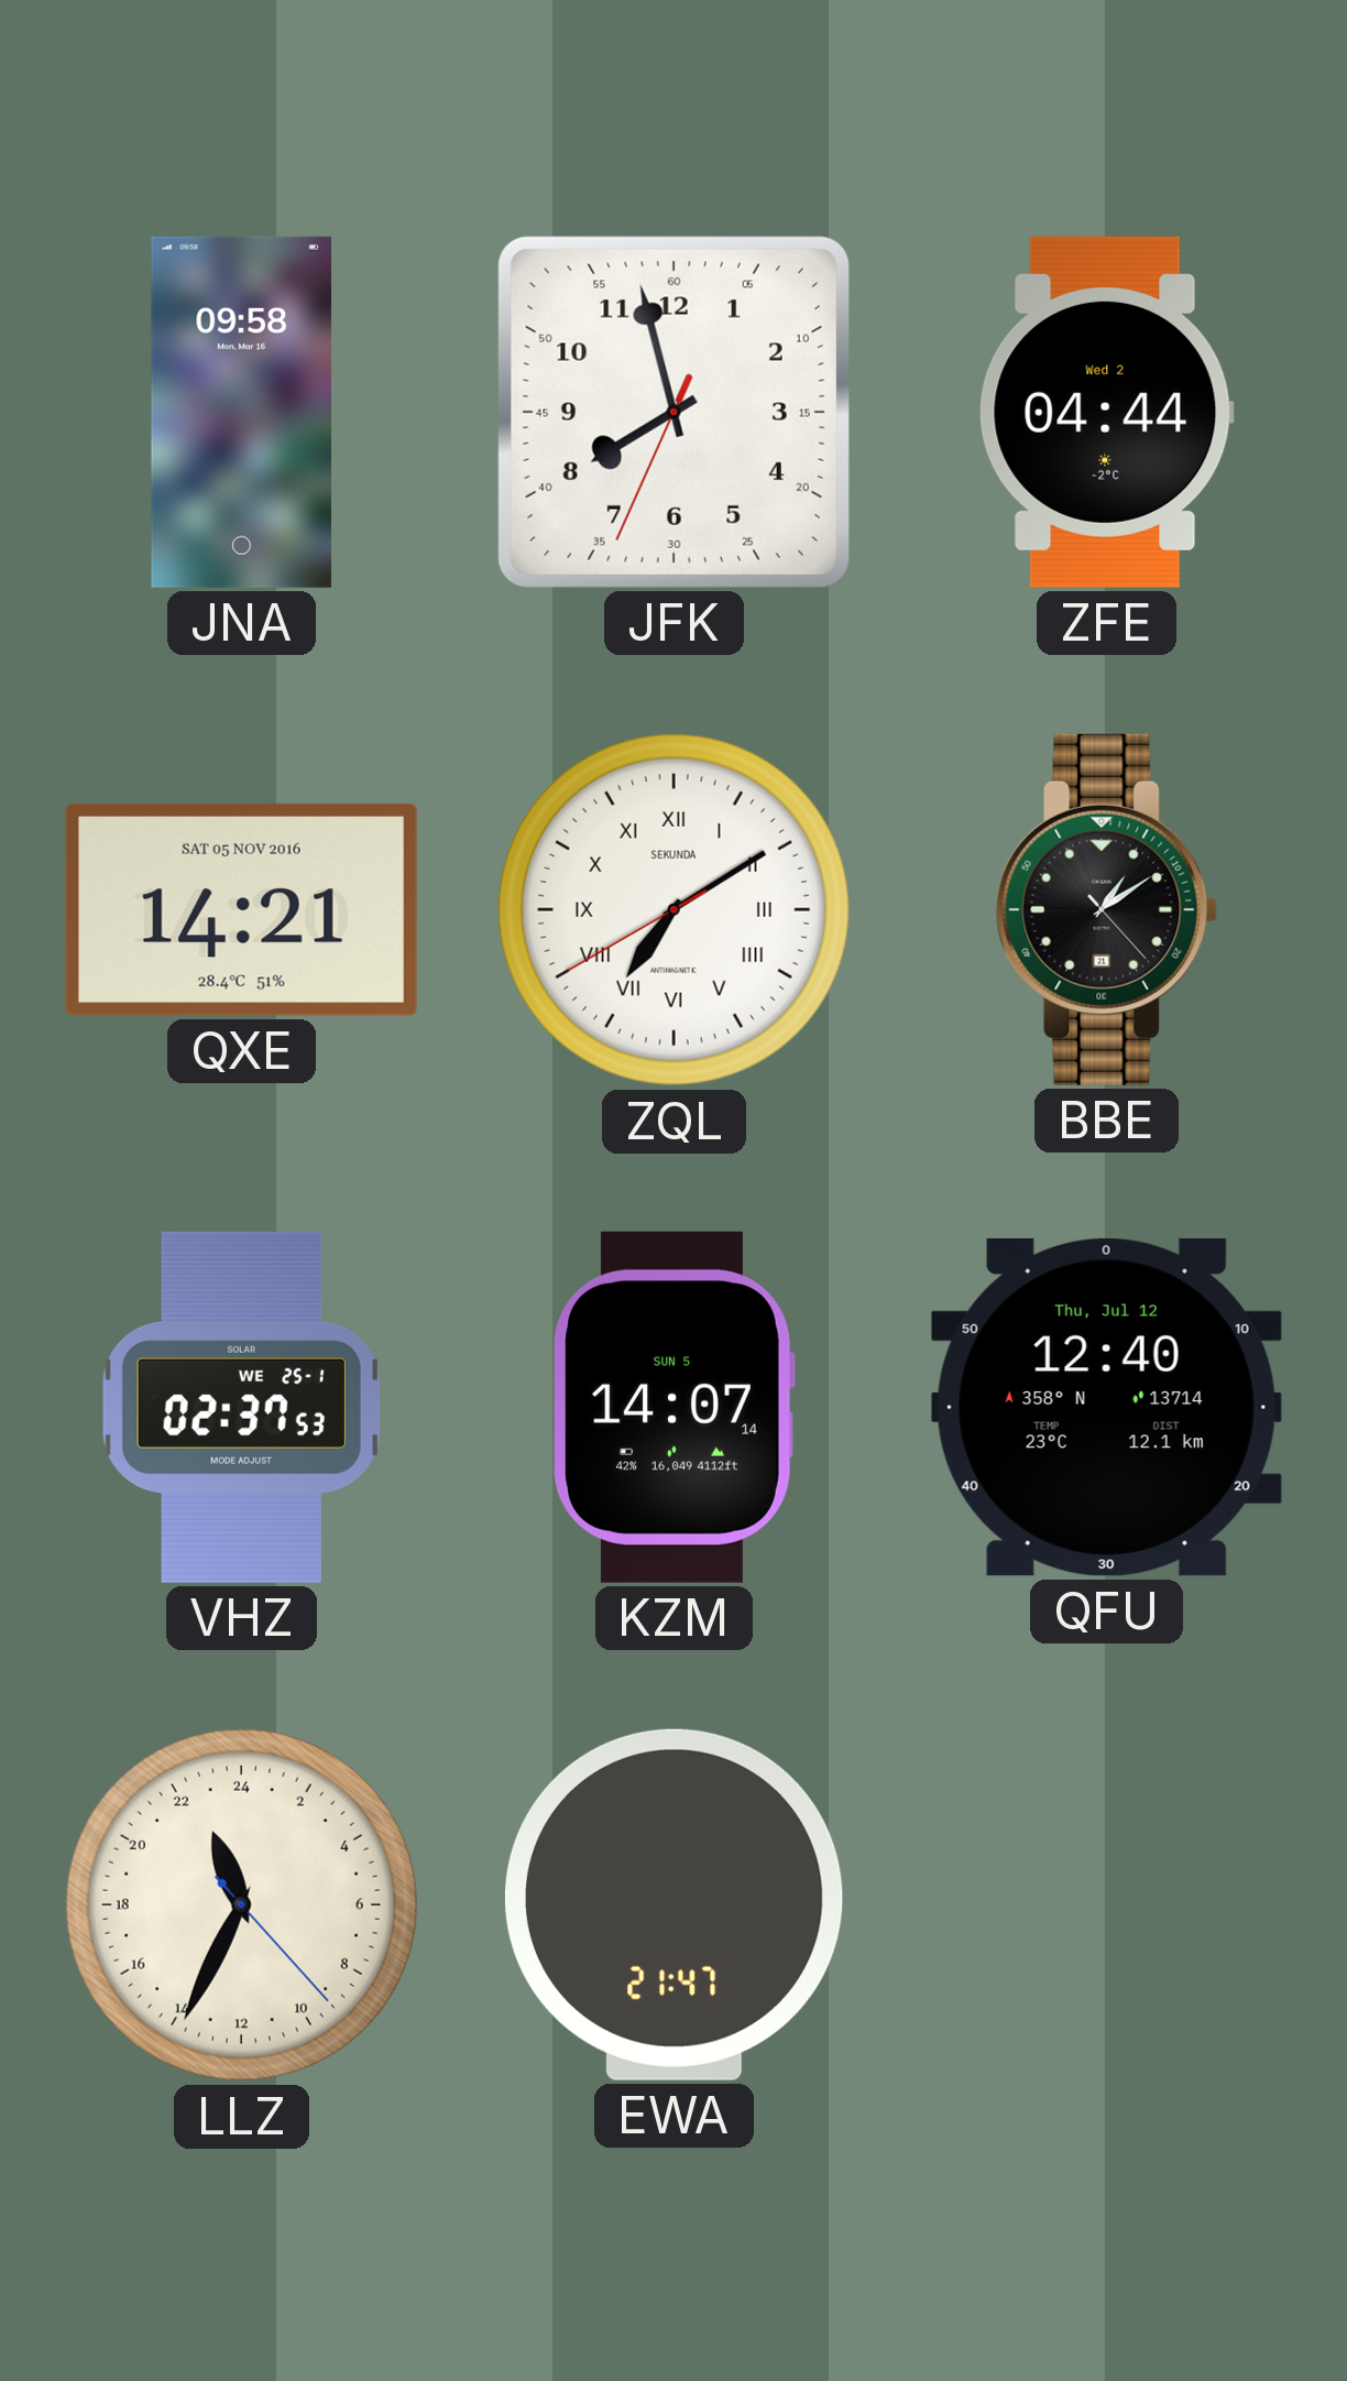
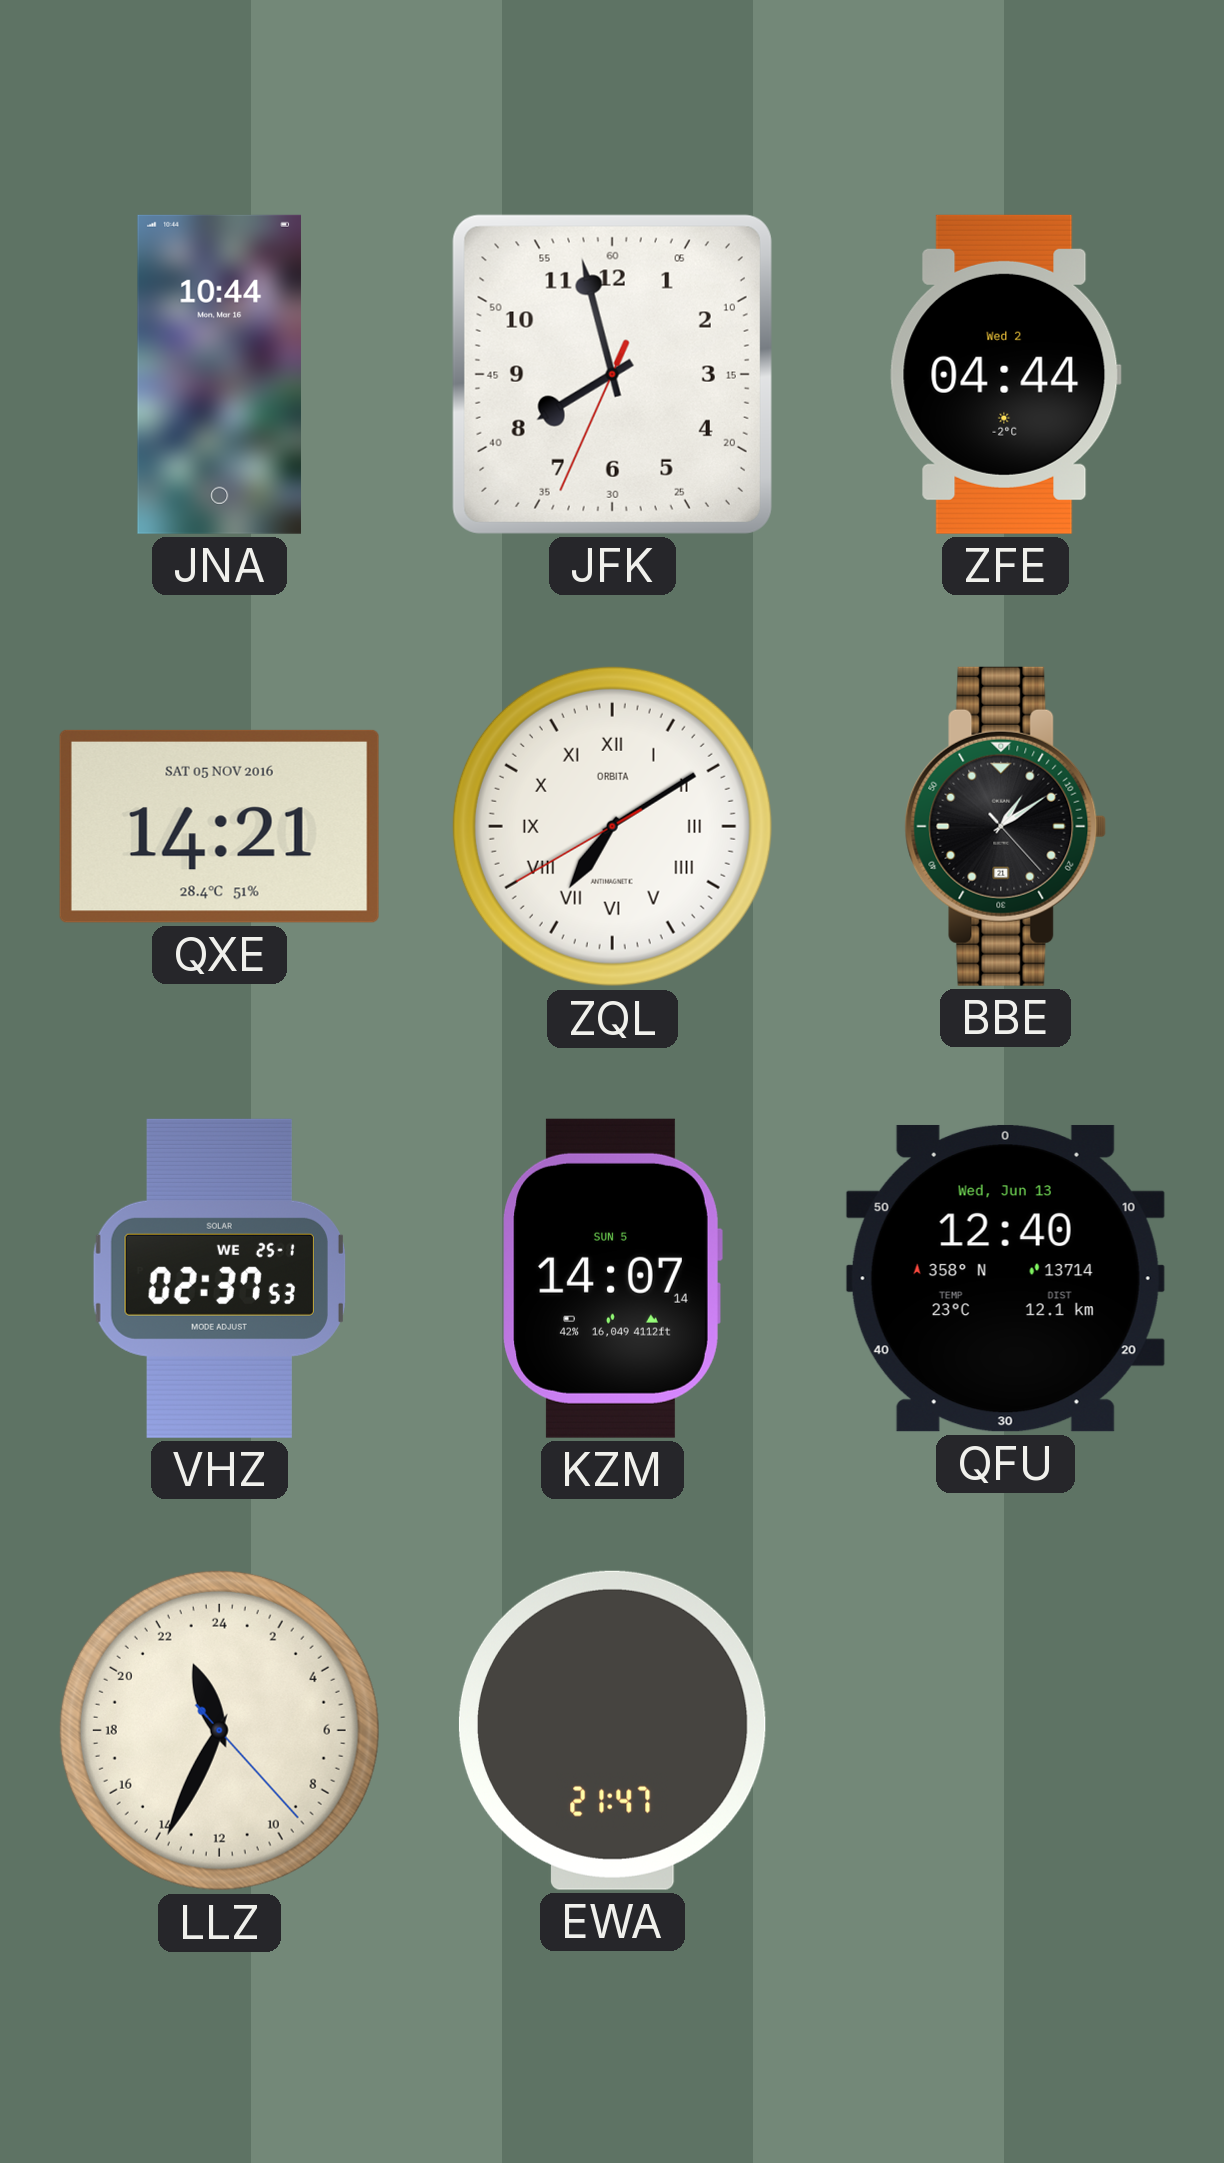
JNA: 09:58 -> 10:44 (219, 374)
ZQL brand: SEKUNDA -> ORBITA (612, 826)
QFU date: Thu, Jul 12 -> Wed, Jun 13 (1005, 1278)
